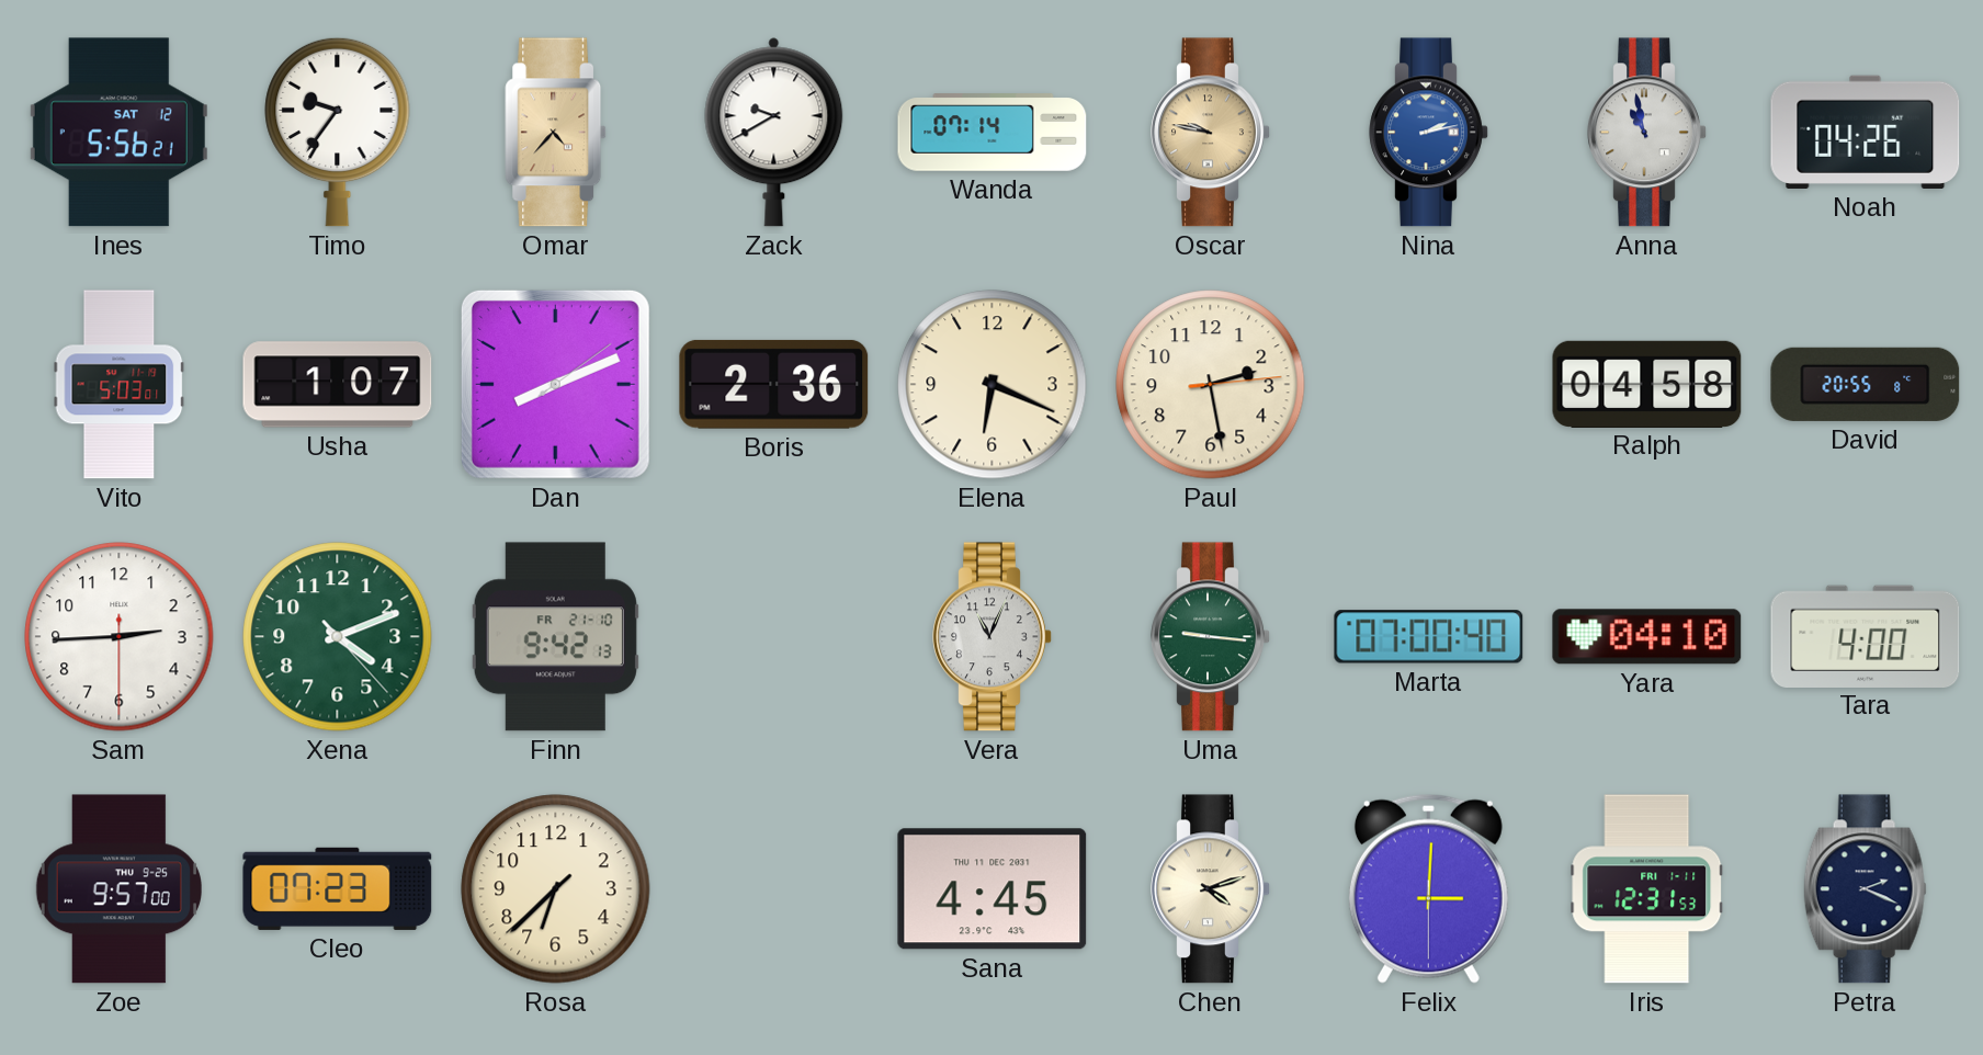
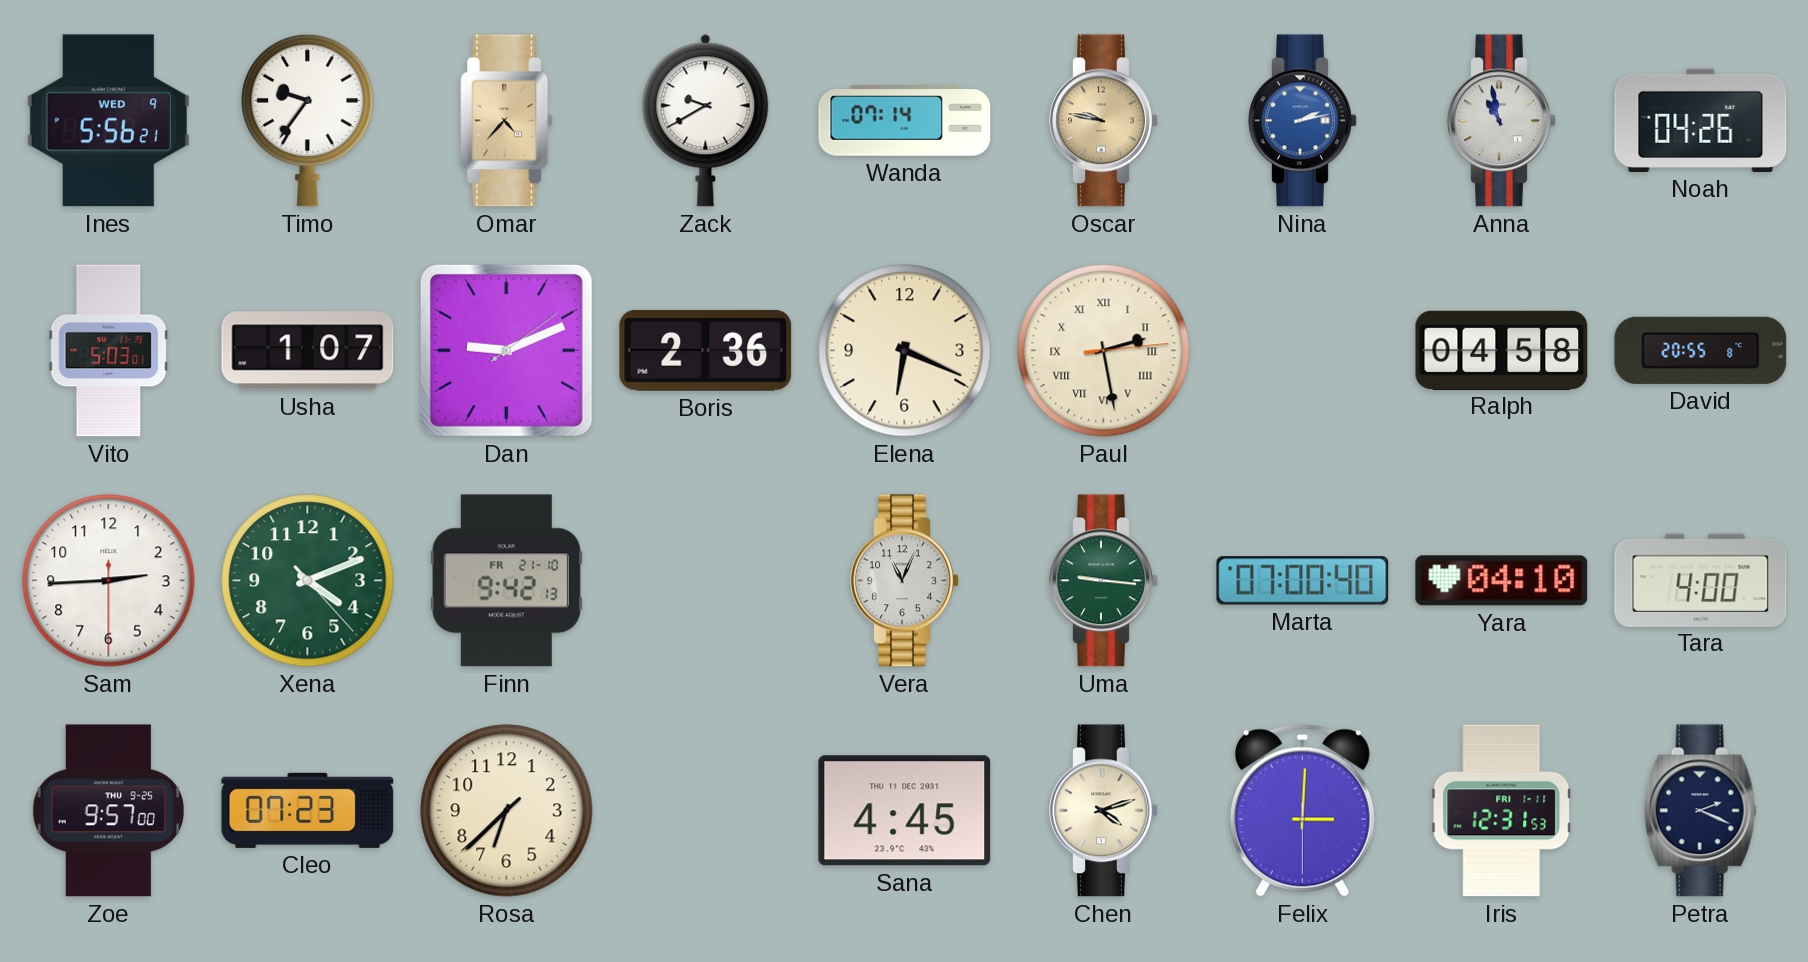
Ines date: SAT 12 -> WED 9 (108, 121)
Dan: 8:11 -> 9:11 (506, 350)
Paul numerals: Arabic -> Roman (1104, 351)
